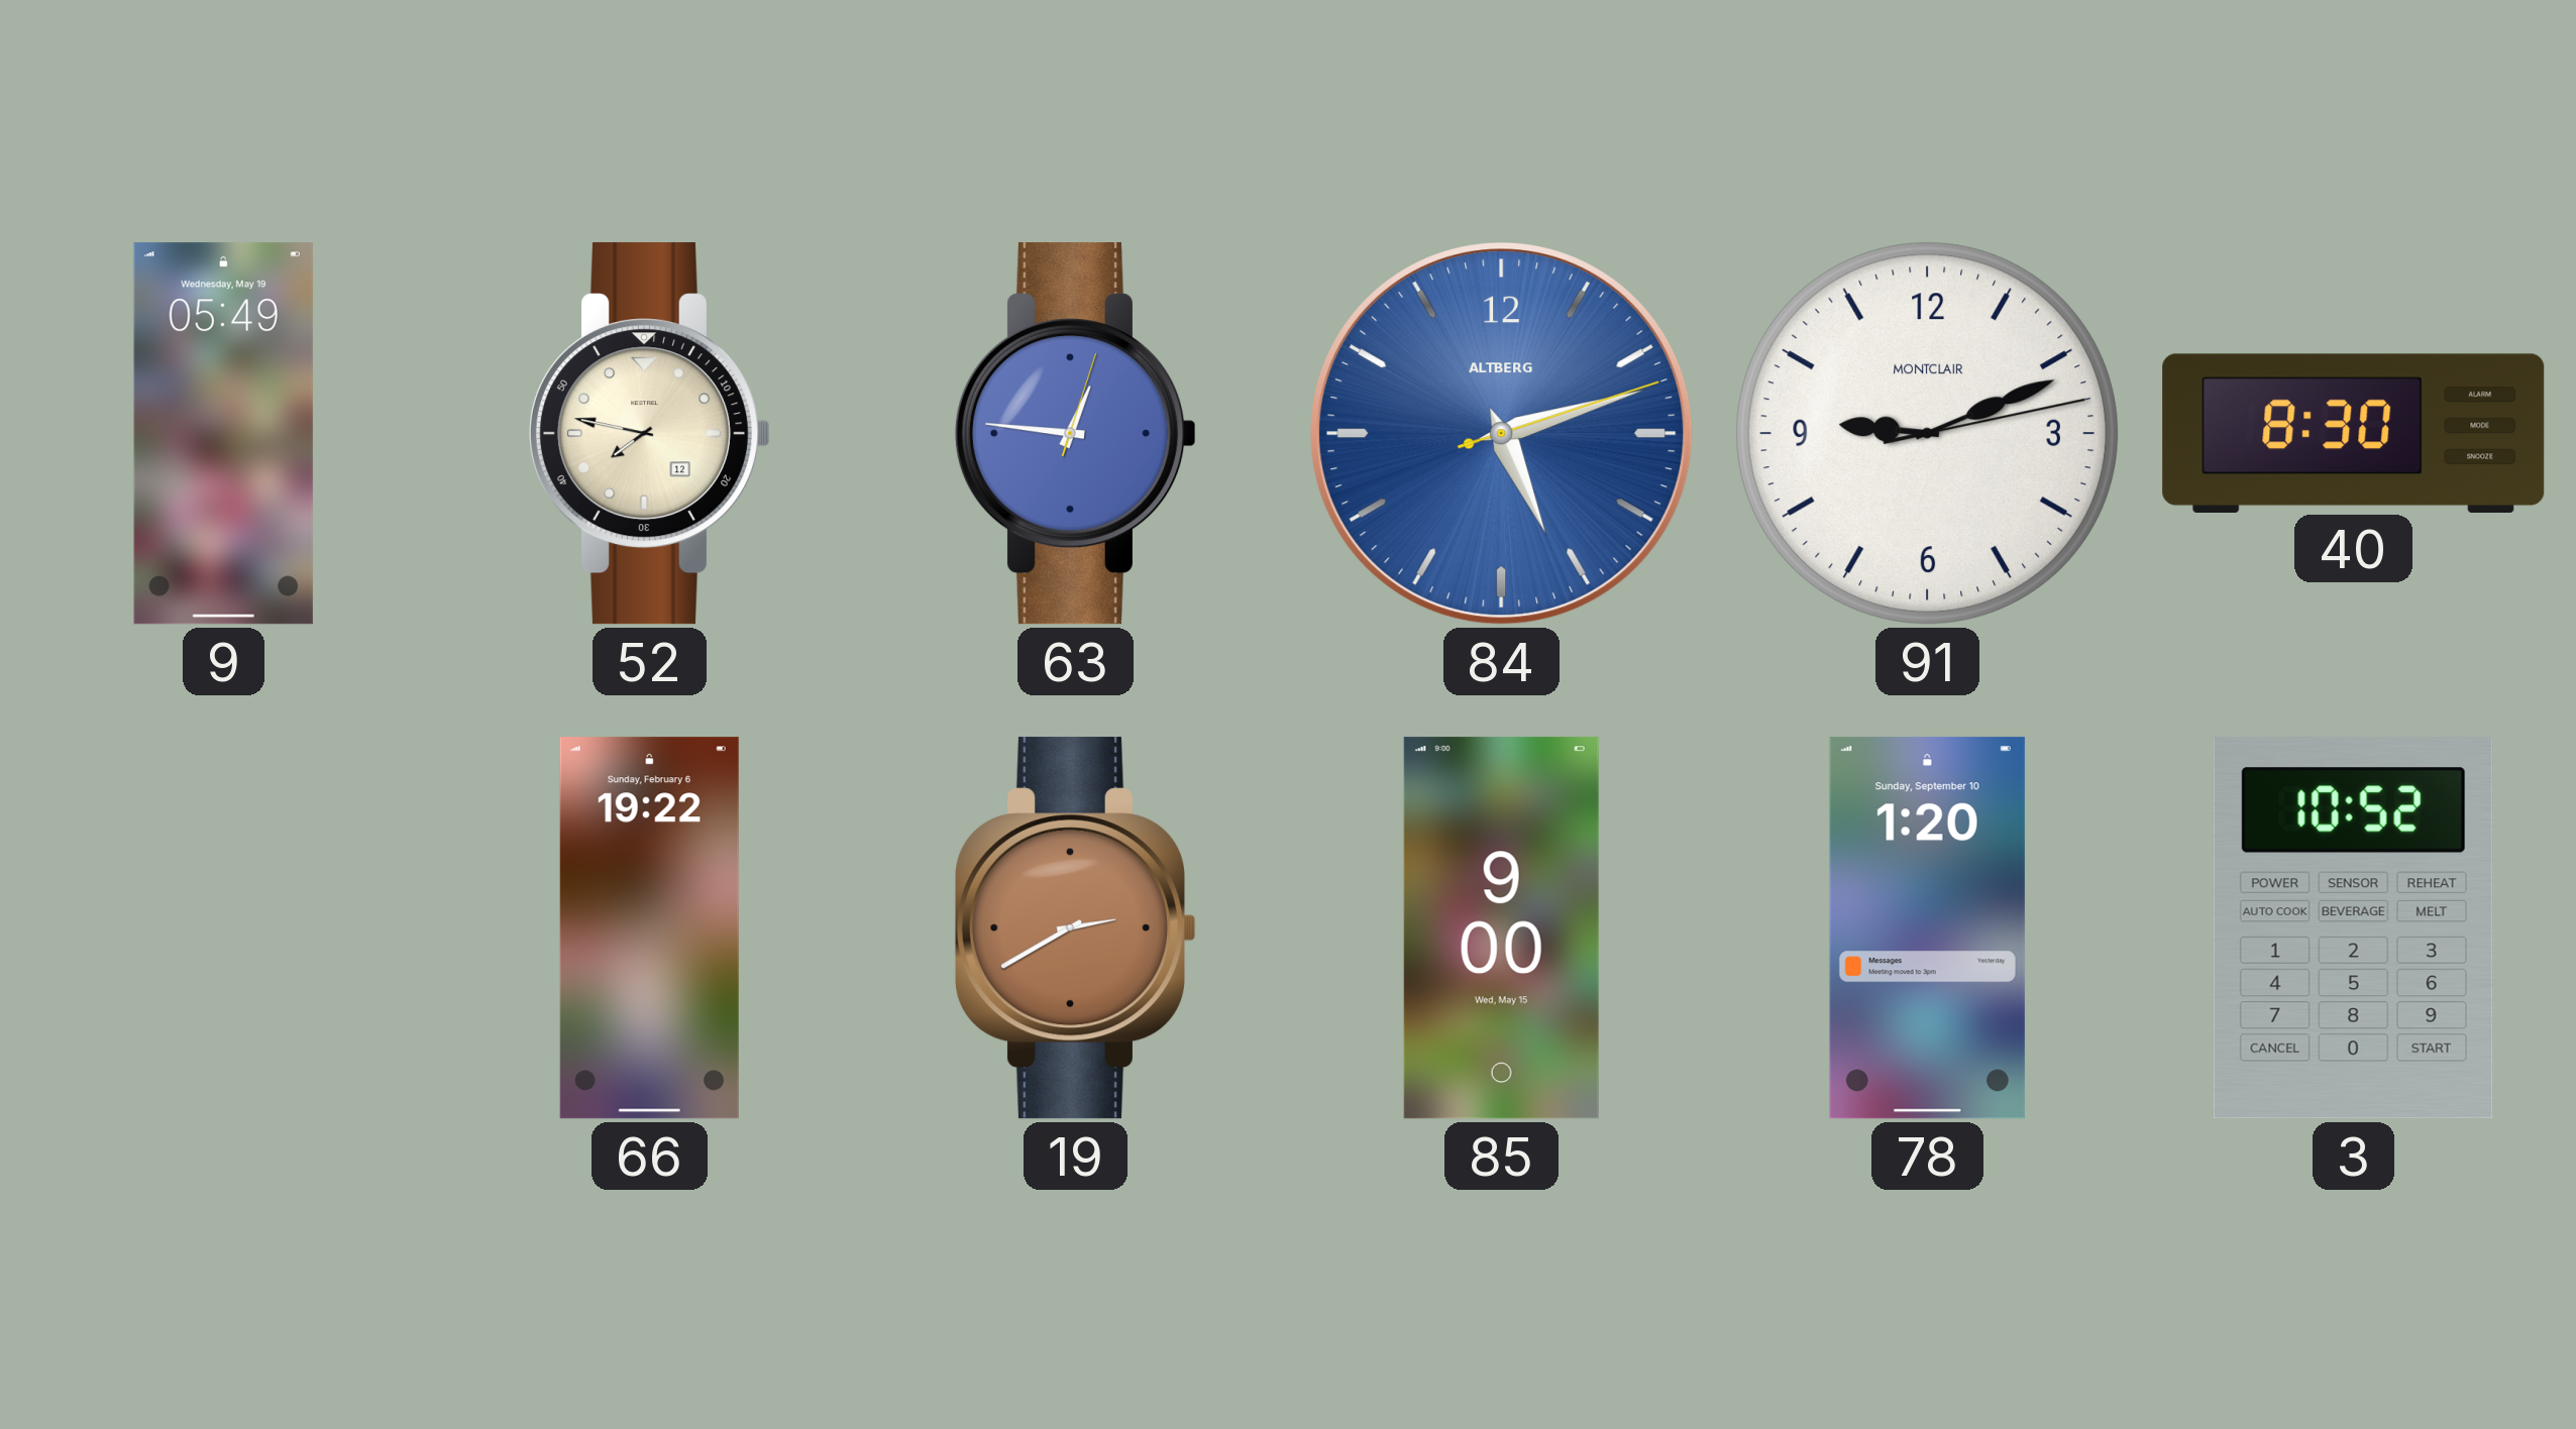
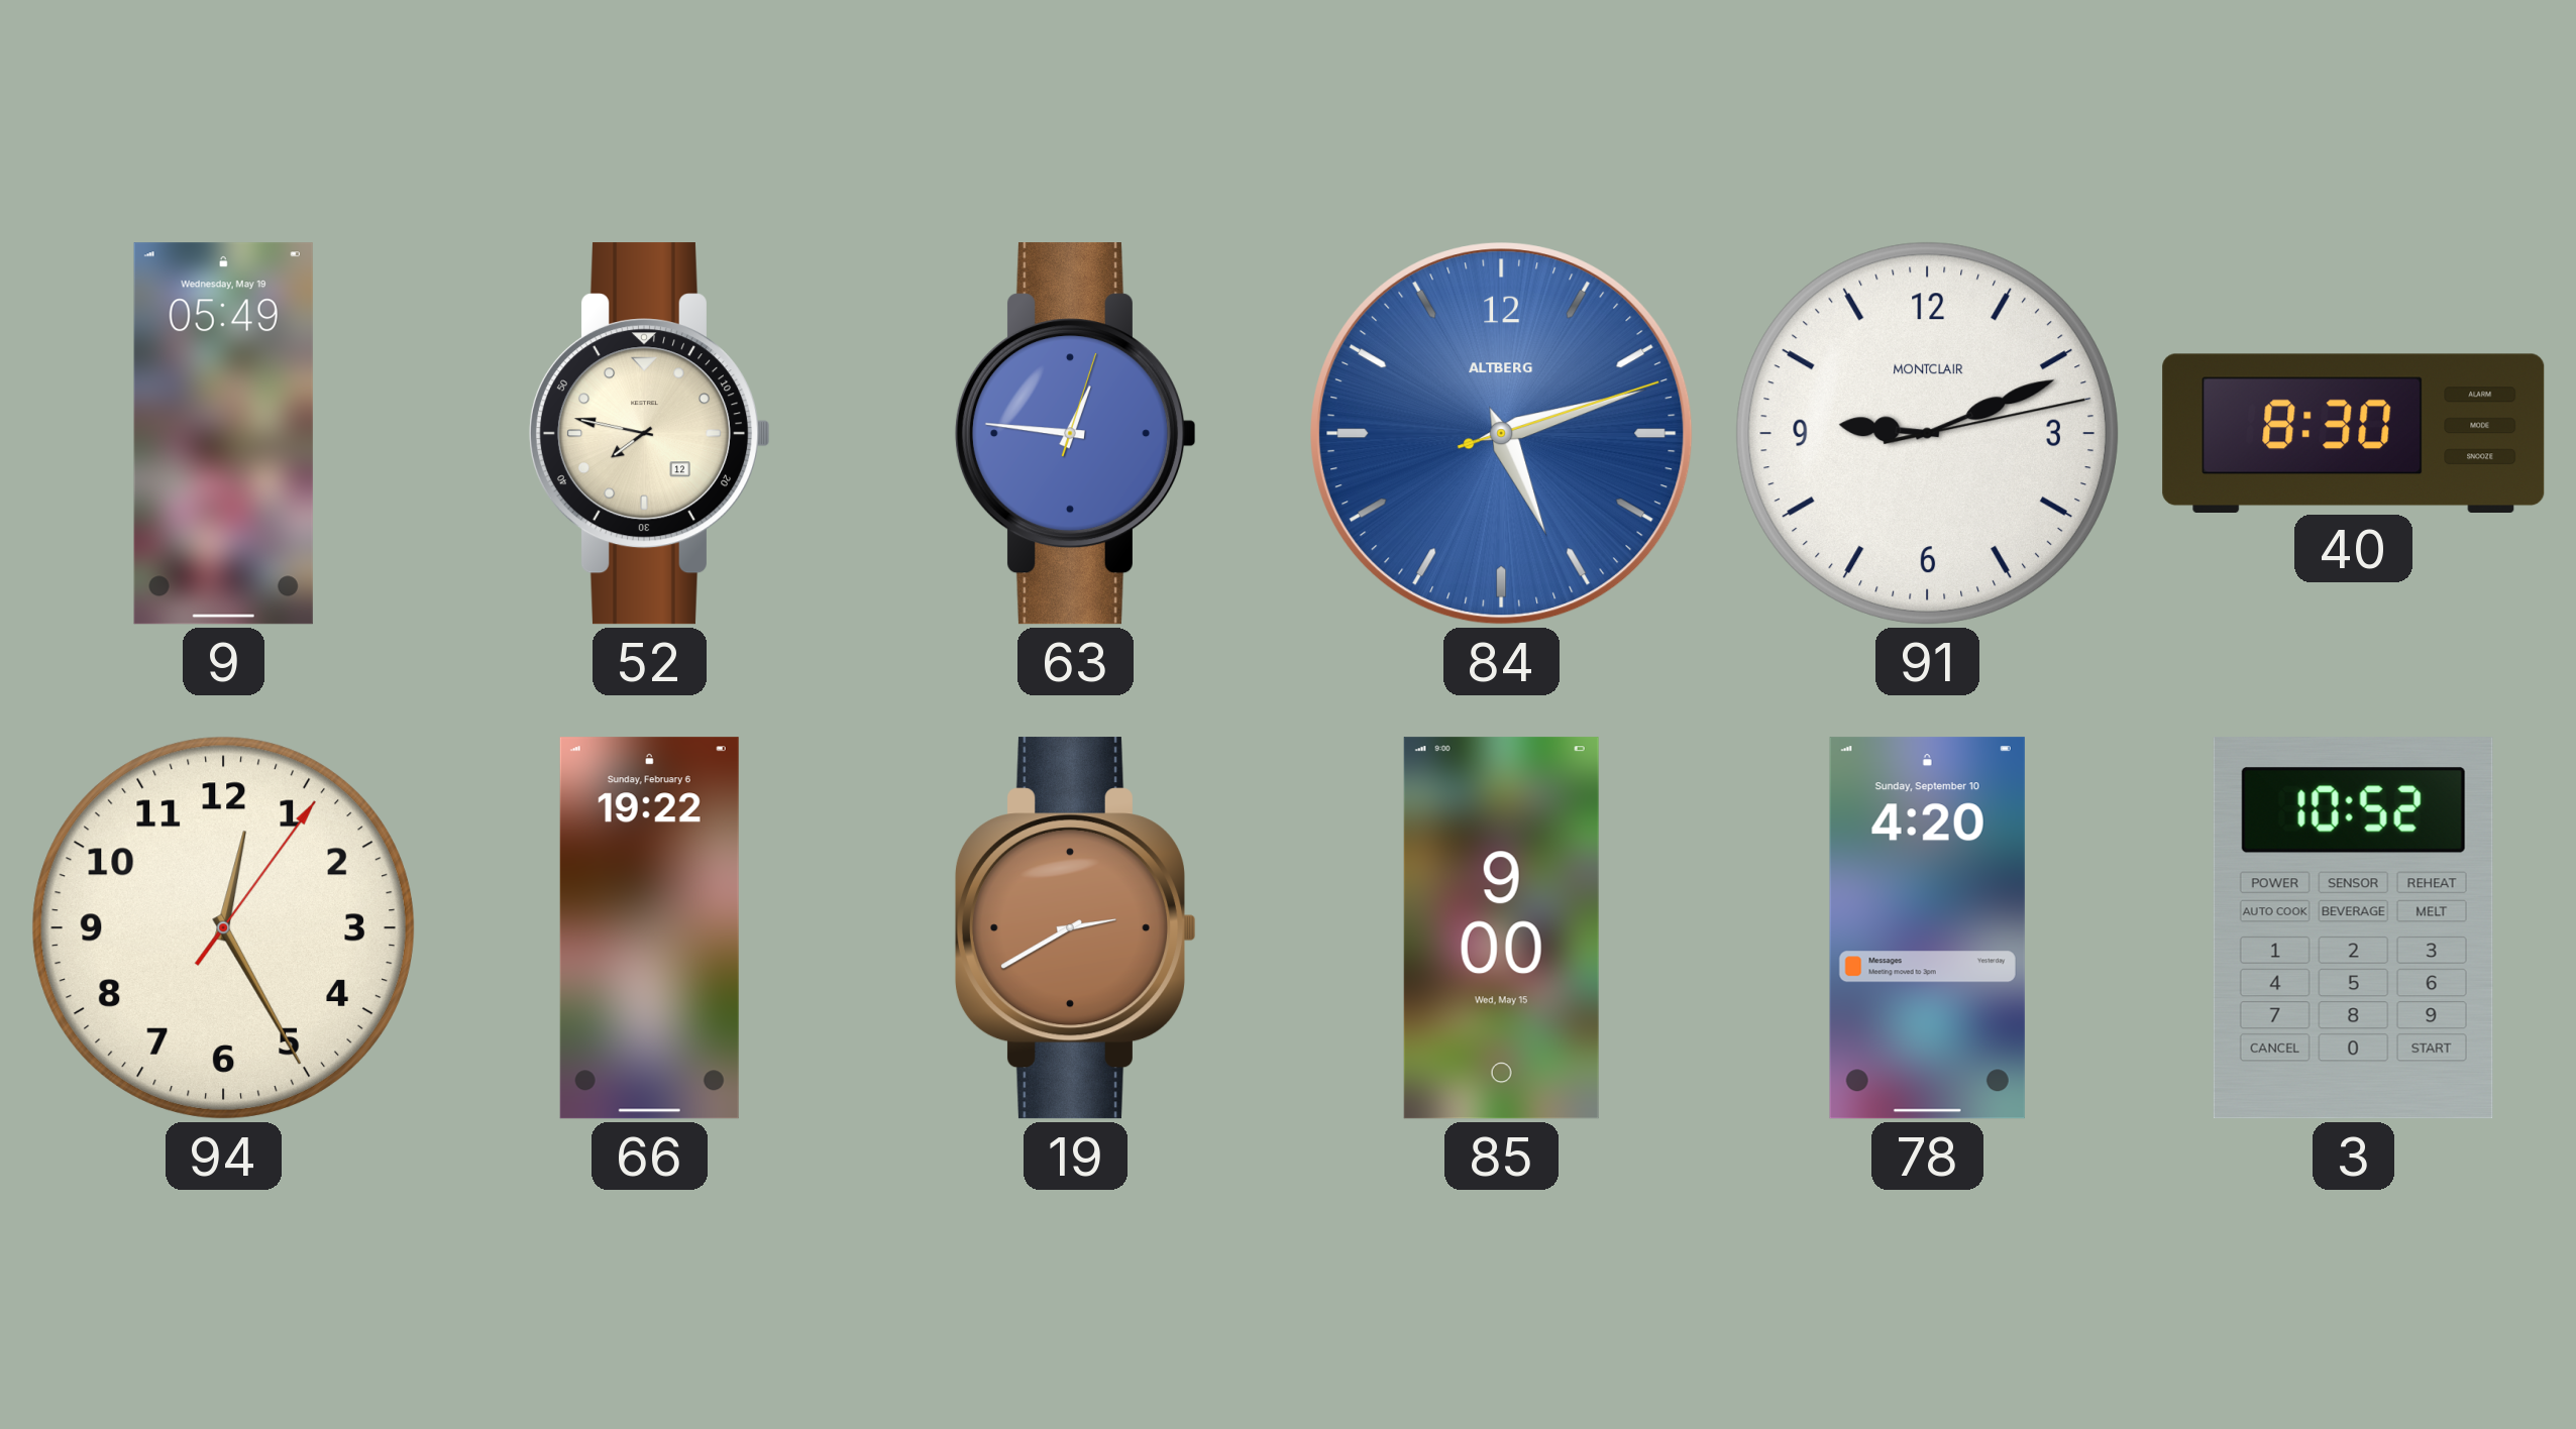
94: none -> 12:25 (223, 927)
78: 1:20 -> 4:20 (1927, 928)
